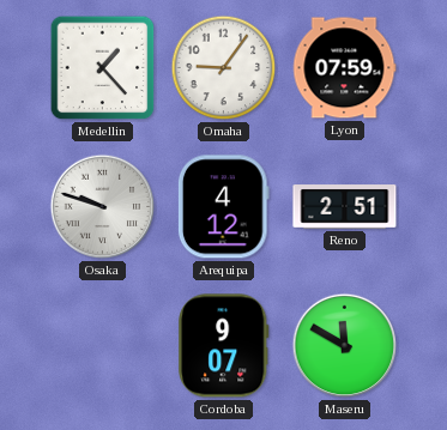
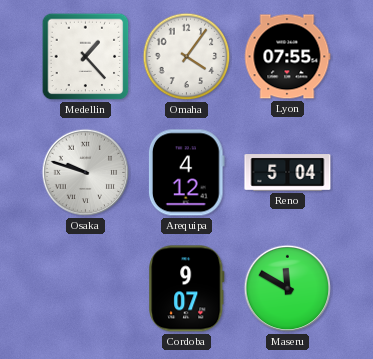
Omaha: 9:06 -> 4:06 (187, 57)
Lyon: 07:59 -> 07:55 (287, 57)
Reno: 2:51 -> 5:04 (288, 173)
